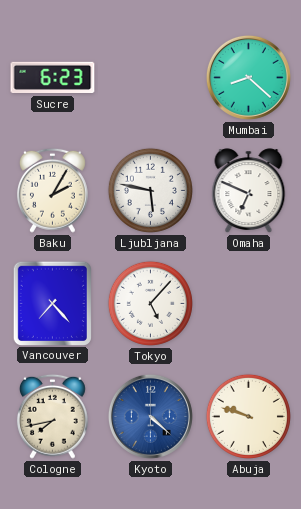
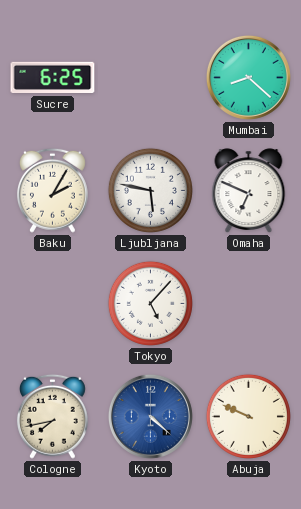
Sucre: 6:23 -> 6:25 (53, 78)
Vancouver: 7:23 -> none (52, 303)
Abuja: 9:48 -> 9:49 (248, 416)
